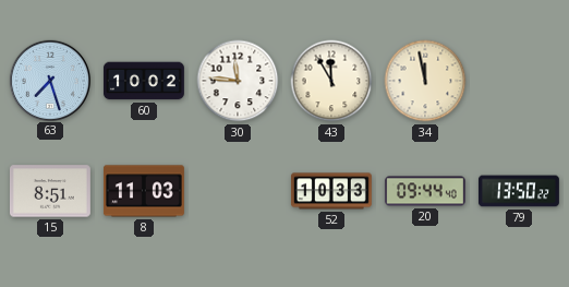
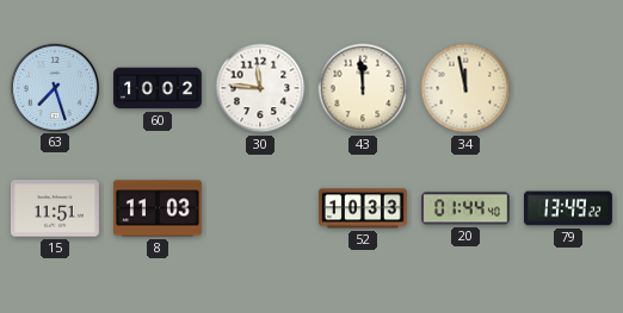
43: 11:55 -> 11:59 (363, 88)
15: 8:51 -> 11:51 (55, 208)
20: 09:44 -> 01:44 (465, 208)
79: 13:50 -> 13:49 (568, 208)
